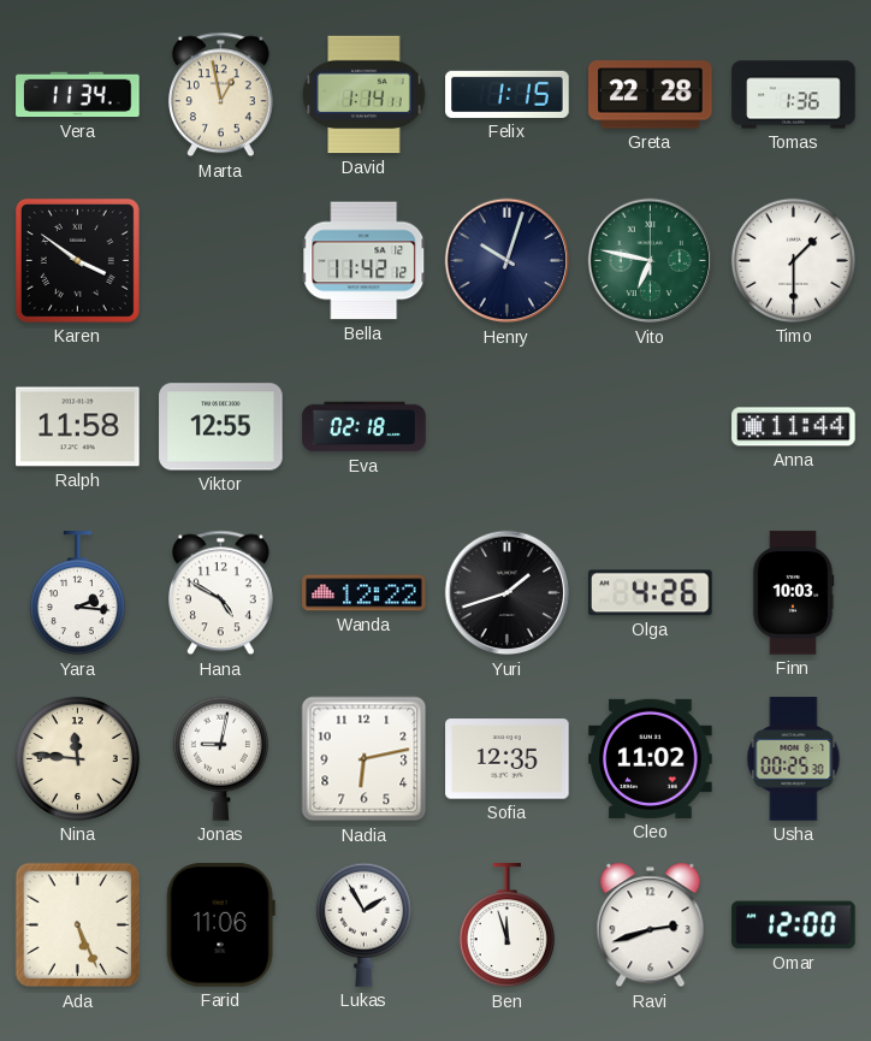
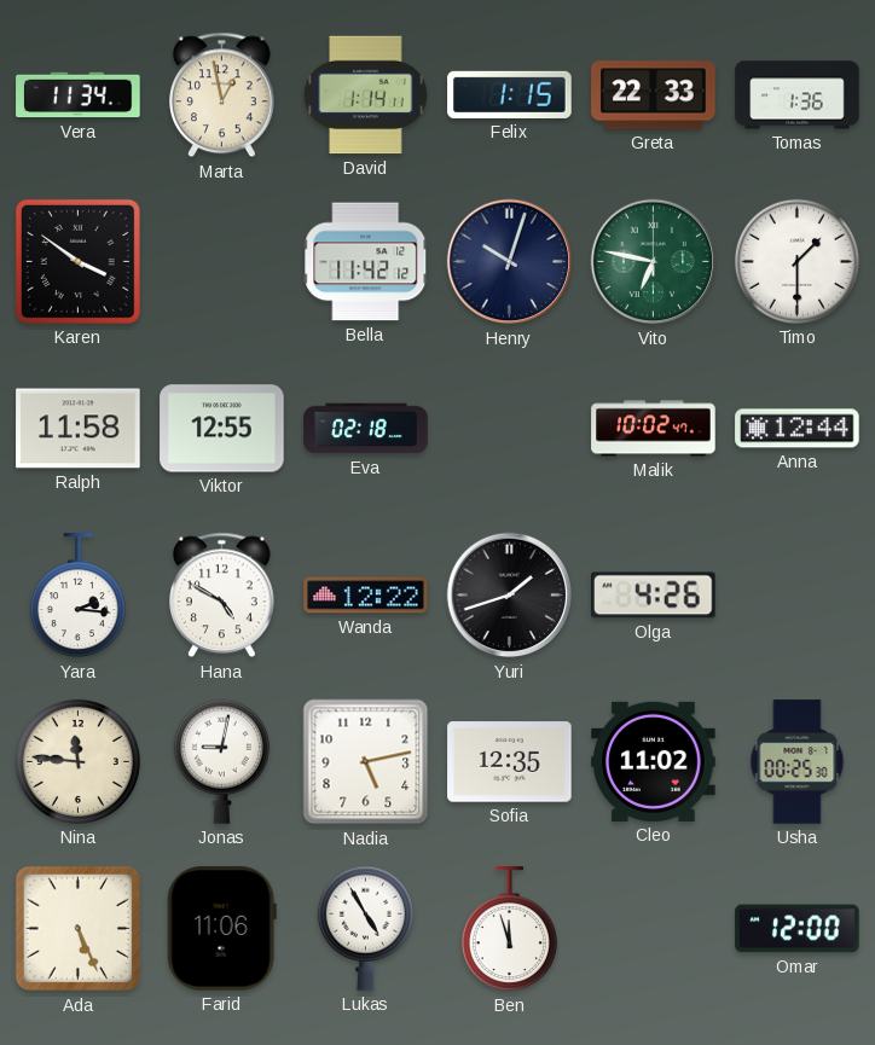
Greta: 22:28 -> 22:33 (654, 95)
Malik: none -> 10:02 (654, 429)
Anna: 11:44 -> 12:44 (798, 429)
Finn: 10:03 -> none (793, 593)
Nadia: 6:13 -> 5:13 (366, 762)
Lukas: 1:55 -> 4:55 (365, 928)
Ravi: 2:42 -> none (651, 925)
